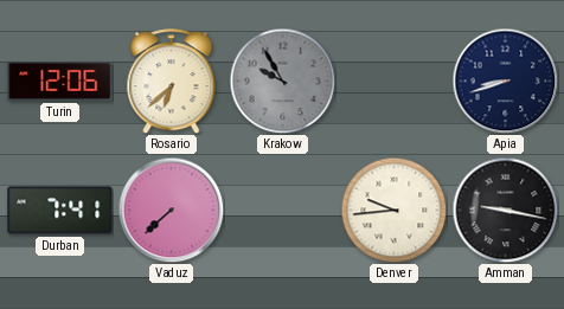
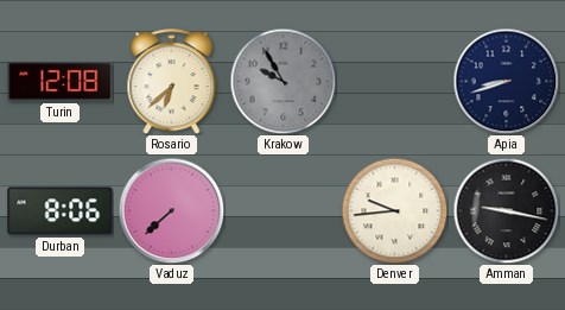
Turin: 12:06 -> 12:08 (61, 82)
Durban: 7:41 -> 8:06 (61, 211)
